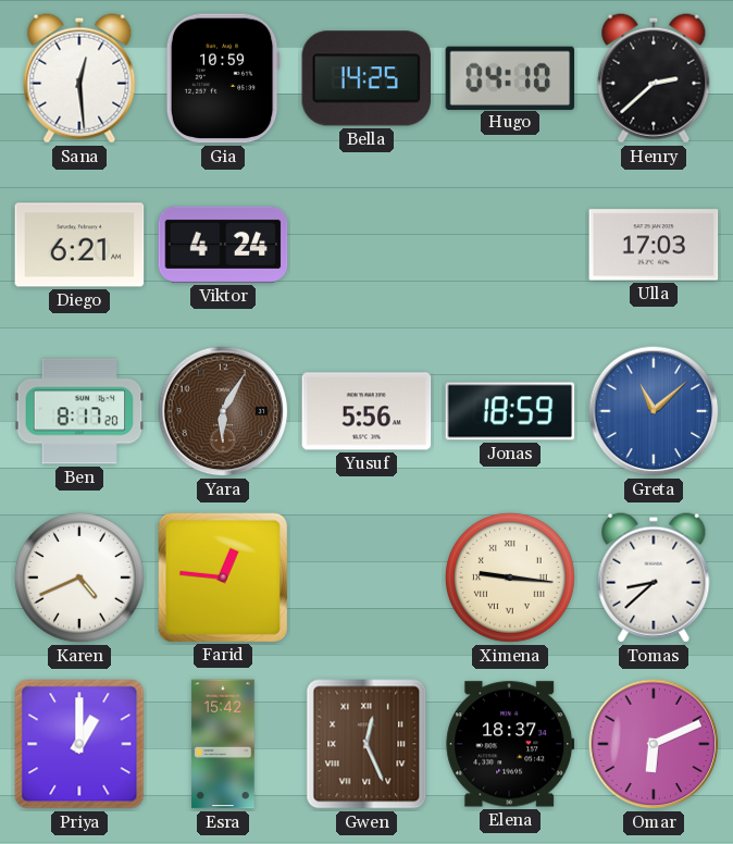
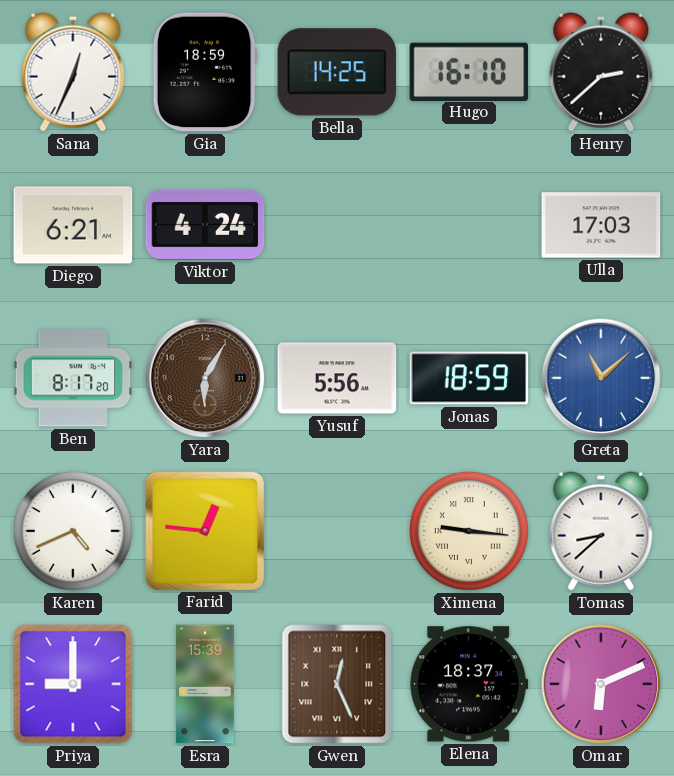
Sana: 12:29 -> 12:34 (73, 72)
Gia: 10:59 -> 18:59 (205, 72)
Hugo: 04:10 -> 16:10 (469, 71)
Priya: 1:00 -> 9:00 (73, 684)
Esra: 15:42 -> 15:39 (205, 684)
